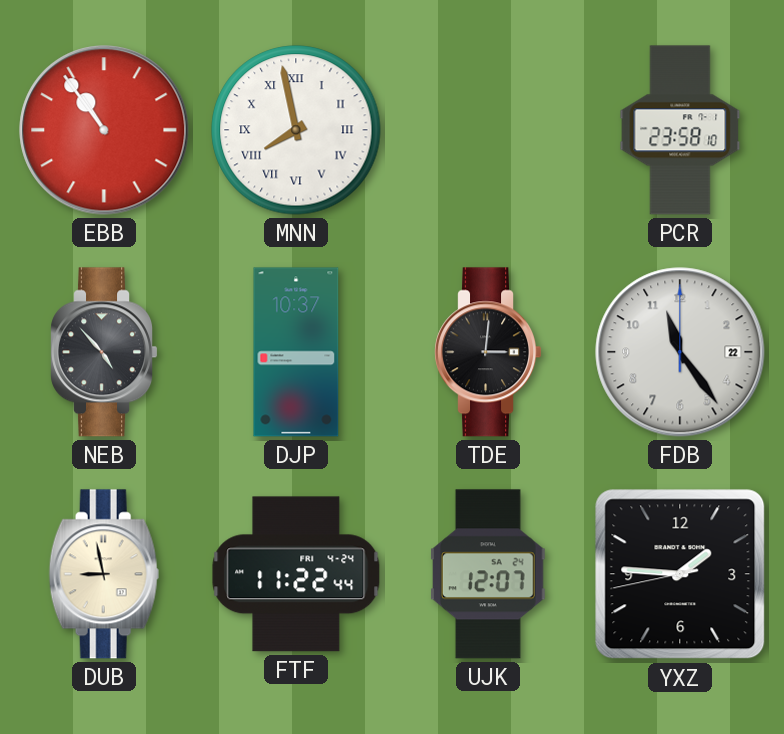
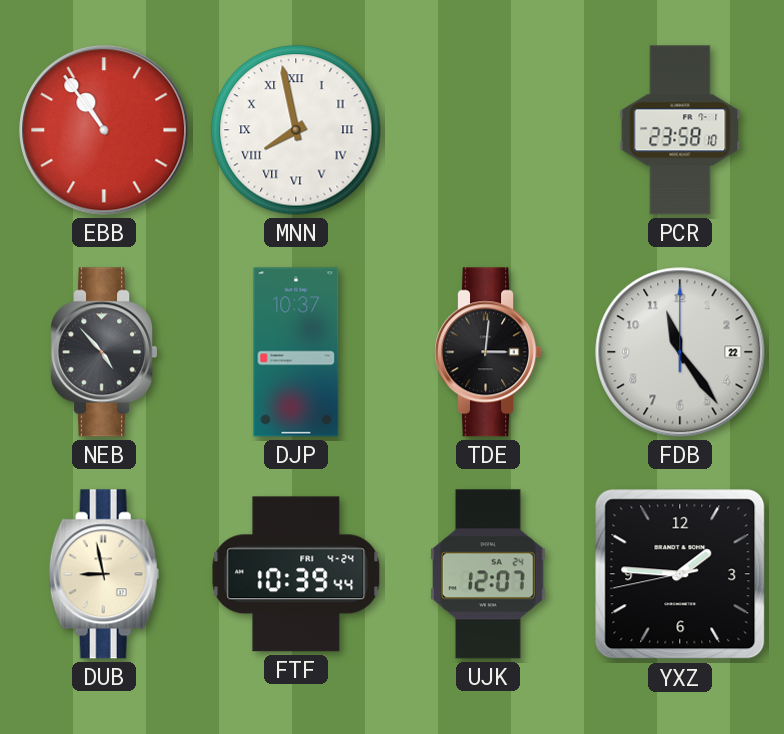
FTF: 11:22 -> 10:39 (296, 574)
